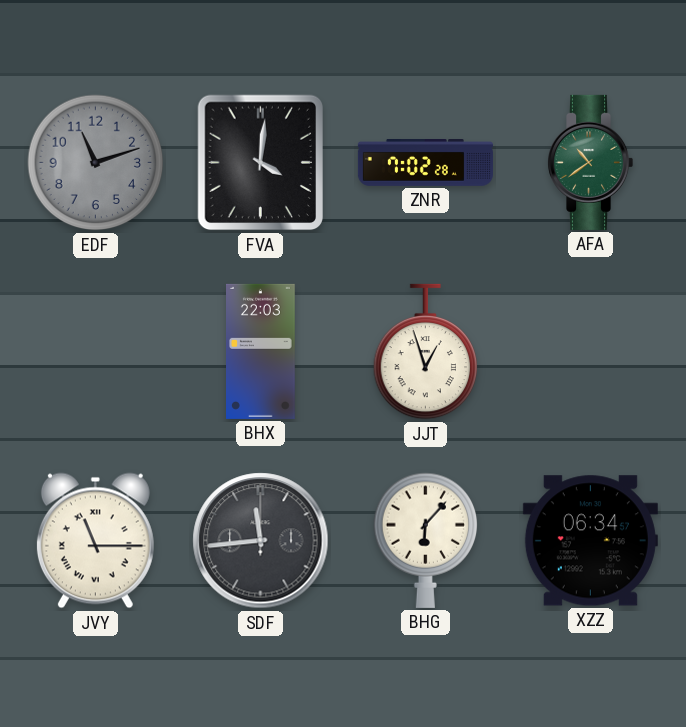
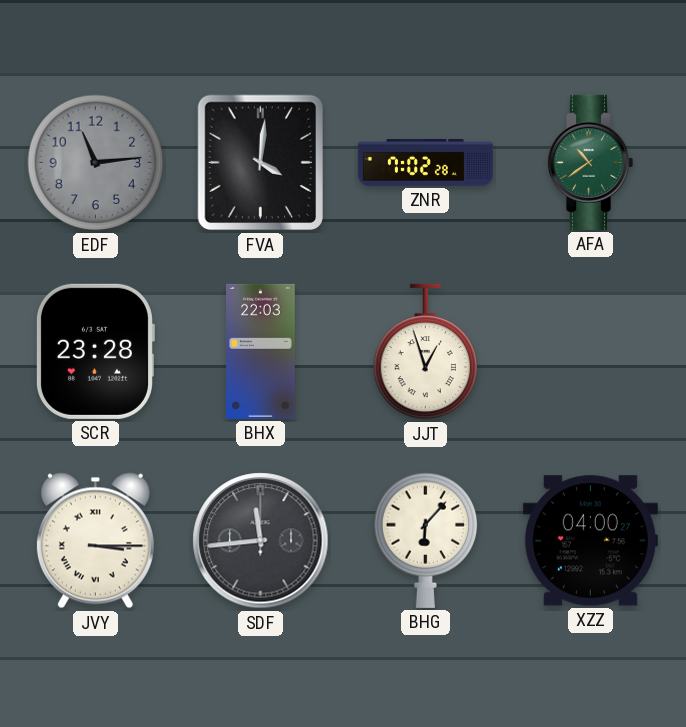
EDF: 11:12 -> 11:14 (96, 163)
SCR: none -> 23:28 (95, 351)
JVY: 11:15 -> 3:15 (95, 541)
XZZ: 06:34 -> 04:00 (590, 541)
